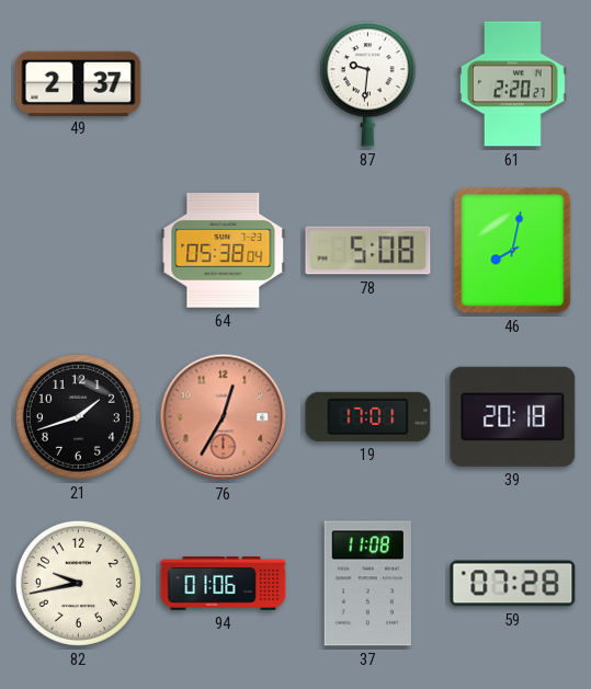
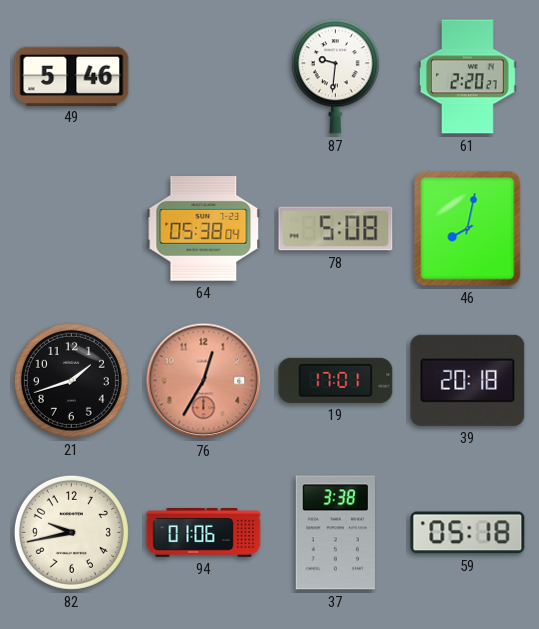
49: 2:37 -> 5:46 (72, 76)
37: 11:08 -> 3:38 (335, 533)
59: 07:28 -> 05:18 (468, 533)
